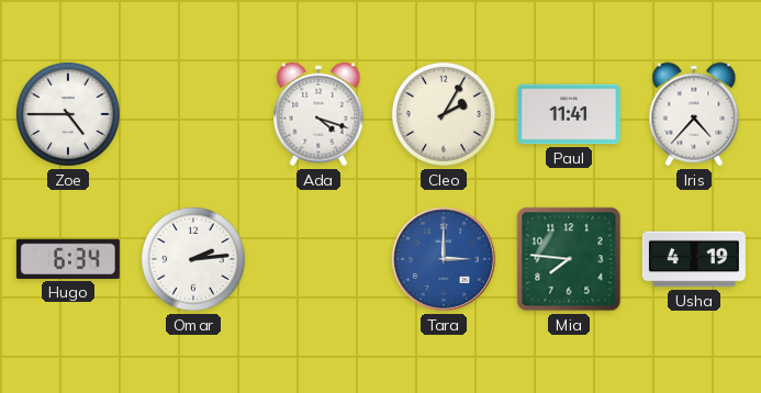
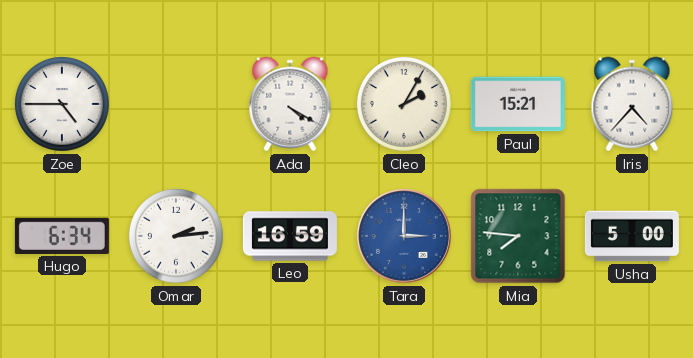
Ada: 4:18 -> 4:20 (290, 104)
Paul: 11:41 -> 15:21 (518, 104)
Leo: none -> 16:59 (290, 236)
Usha: 4:19 -> 5:00 (632, 236)
